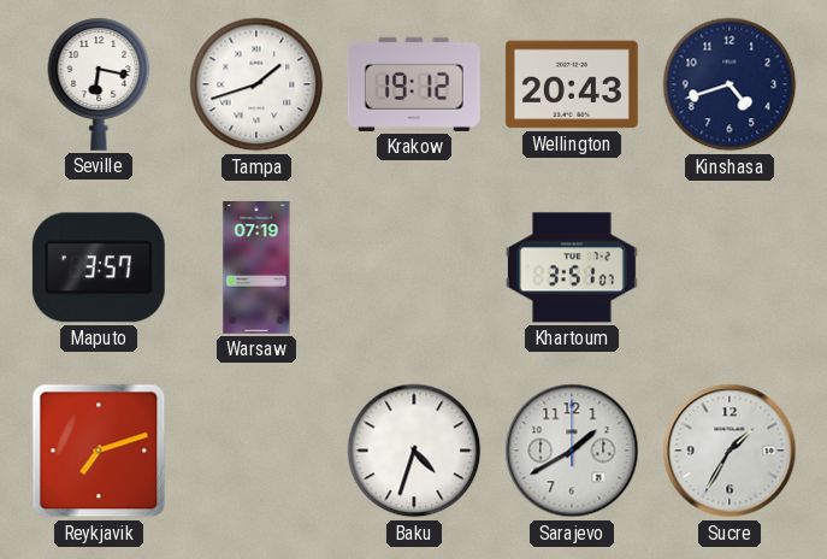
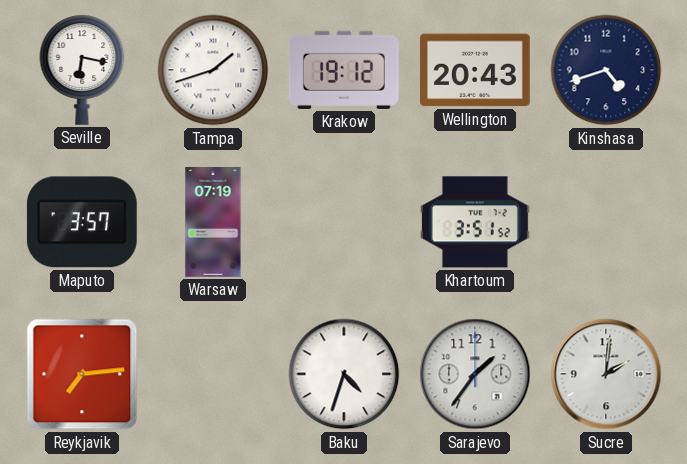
Khartoum: 3:51:07 -> 3:51:52 (475, 222)
Reykjavik: 7:12 -> 7:14 (82, 374)
Sarajevo: 1:40 -> 1:36 (475, 374)
Sucre: 1:35 -> 2:01 (606, 374)
